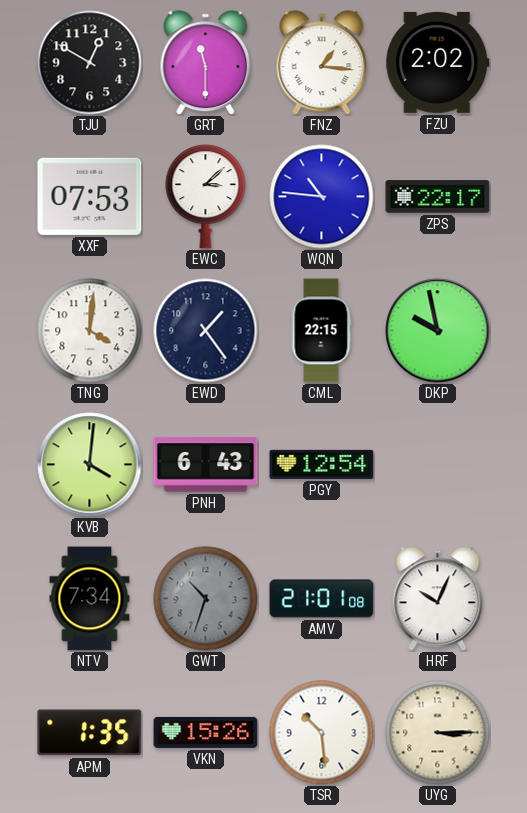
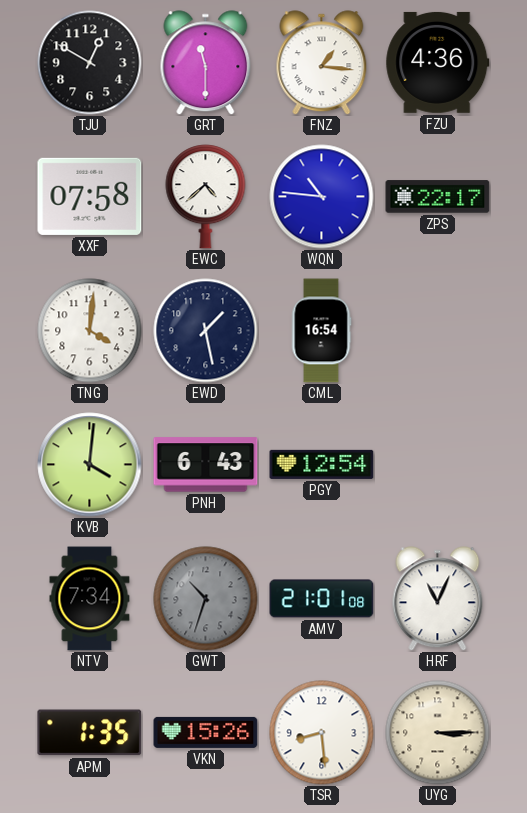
FZU: 2:02 -> 4:36 (438, 62)
XXF: 07:53 -> 07:58 (90, 196)
EWC: 3:08 -> 4:38 (206, 197)
EWD: 1:24 -> 1:28 (206, 331)
CML: 22:15 -> 16:54 (321, 331)
DKP: 9:58 -> none (438, 331)
HRF: 10:04 -> 11:04 (438, 599)
TSR: 10:29 -> 8:29 (322, 733)
